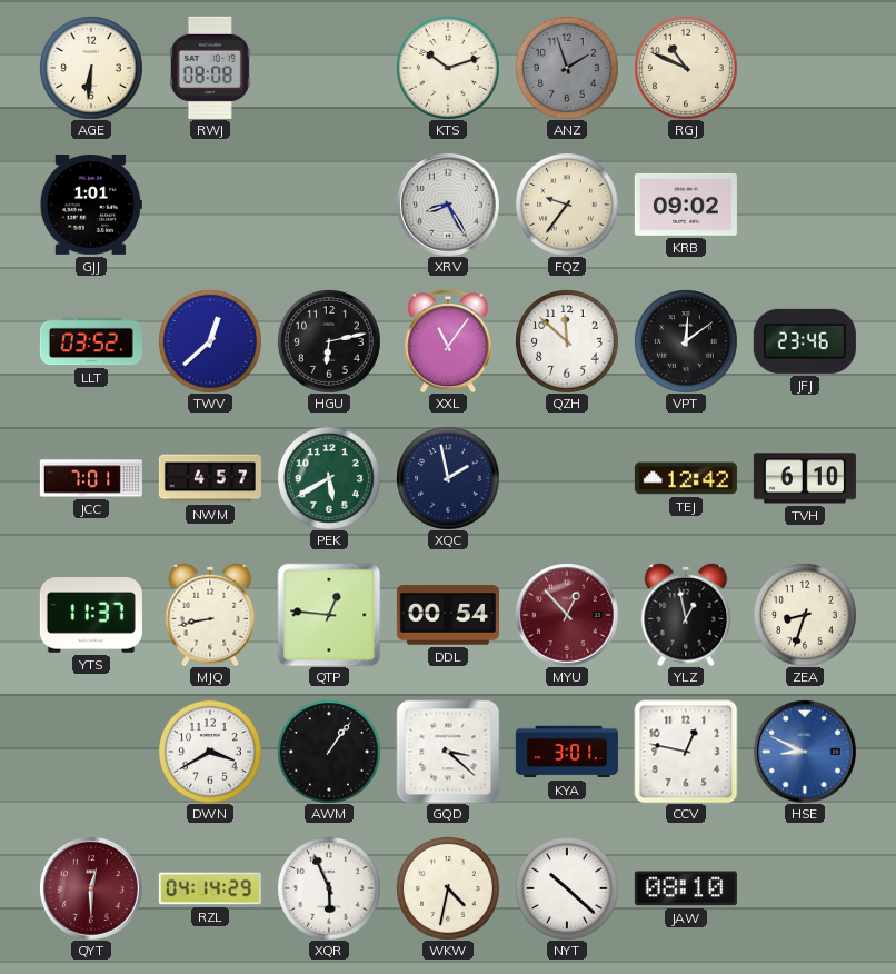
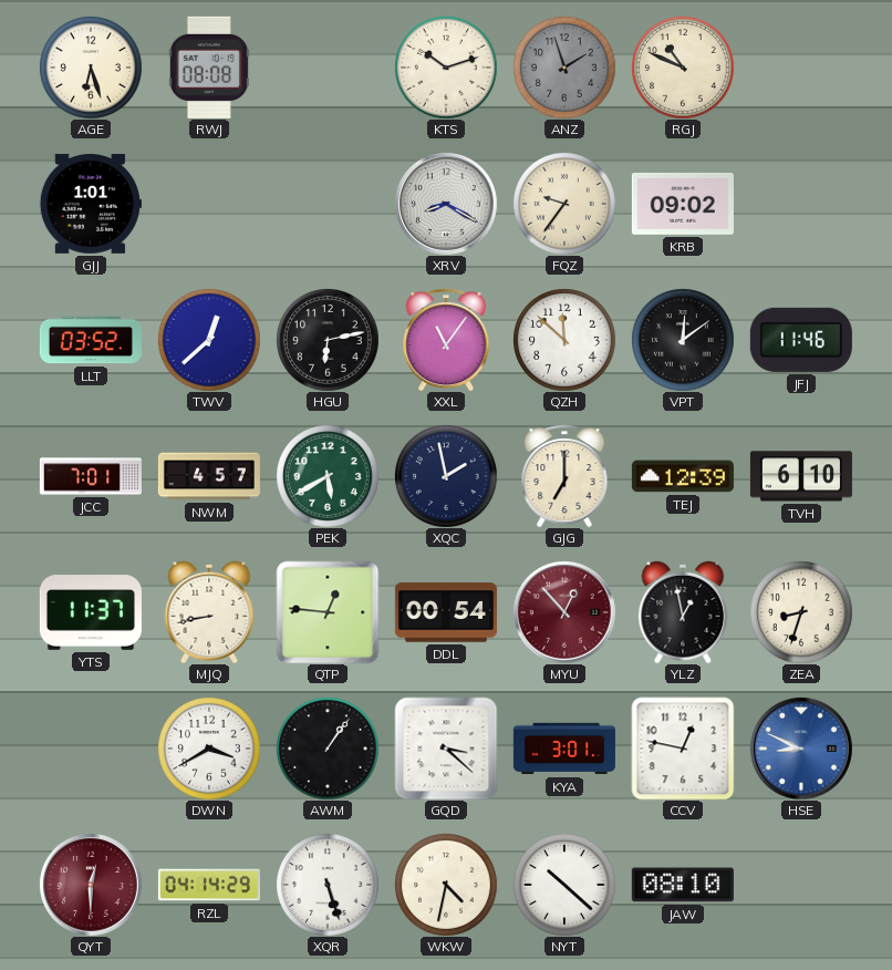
AGE: 6:31 -> 6:27 (91, 68)
XRV: 8:25 -> 8:20 (446, 204)
JFJ: 23:46 -> 11:46 (801, 340)
GJG: none -> 7:00 (564, 476)
TEJ: 12:42 -> 12:39 (683, 476)
XQR: 5:56 -> 5:27 (328, 885)
